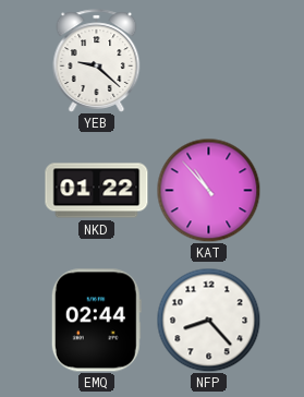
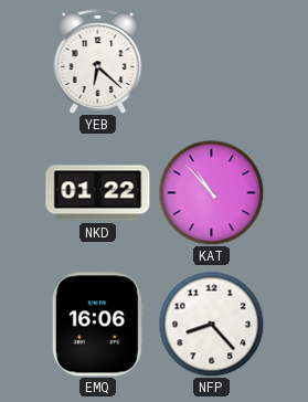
YEB: 9:22 -> 6:22 (98, 62)
EMQ: 02:44 -> 16:06 (97, 325)
